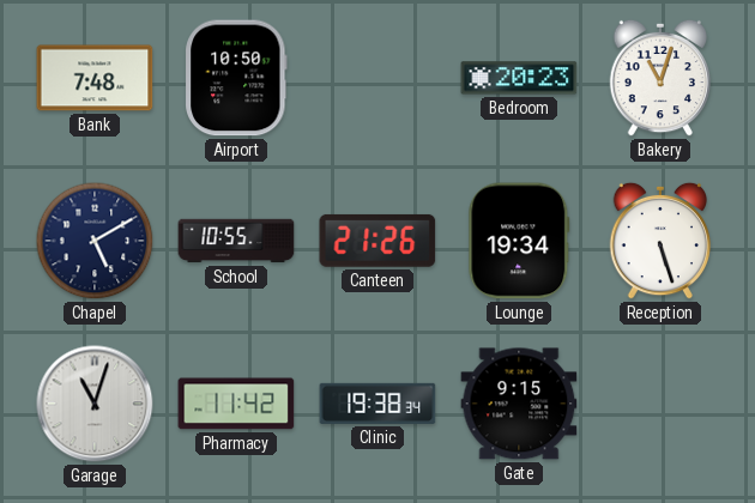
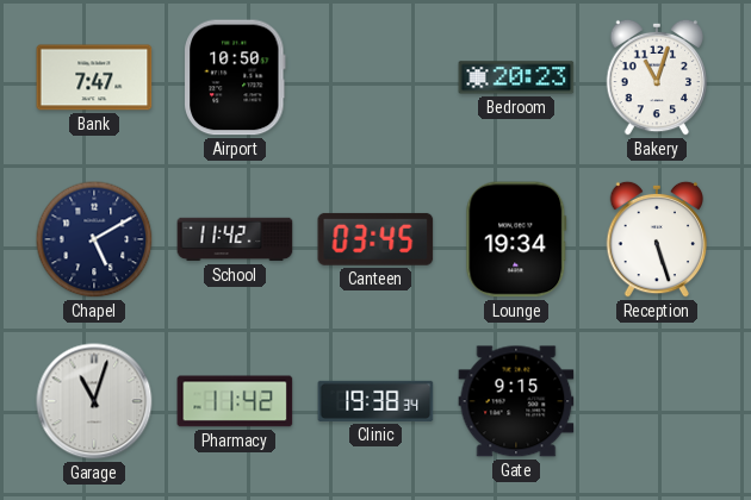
Bank: 7:48 -> 7:47 (94, 77)
School: 10:55 -> 11:42 (235, 239)
Canteen: 21:26 -> 03:45 (375, 239)
